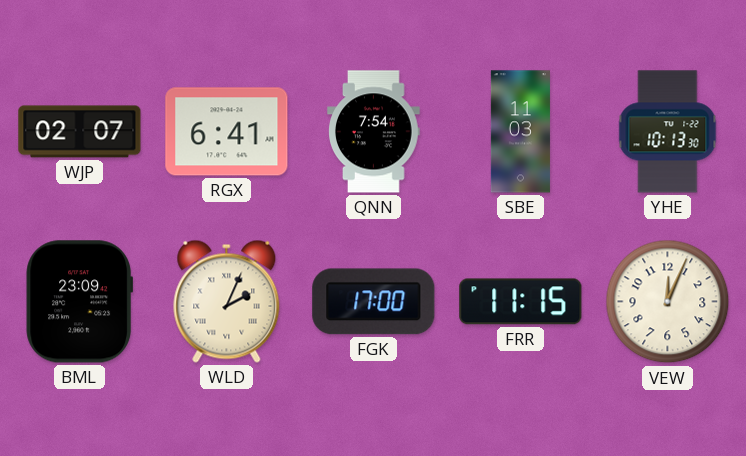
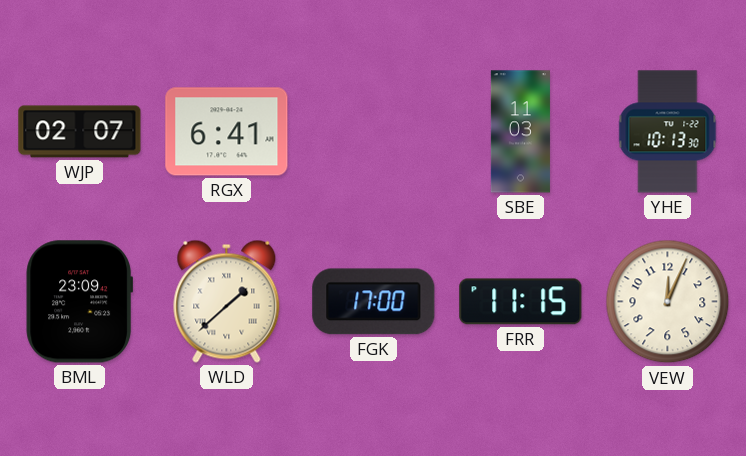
QNN: 7:54 -> none (374, 132)
WLD: 2:04 -> 1:38 (227, 301)
